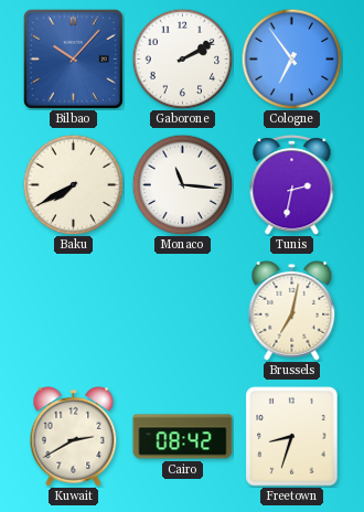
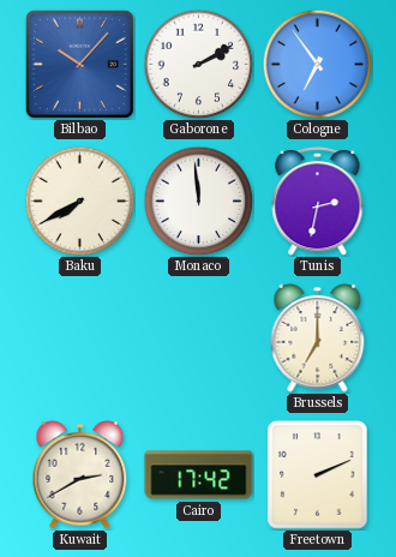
Monaco: 11:16 -> 11:59 (198, 200)
Brussels: 7:02 -> 7:00 (318, 337)
Cairo: 08:42 -> 17:42 (199, 475)
Freetown: 8:33 -> 2:11 (318, 475)
